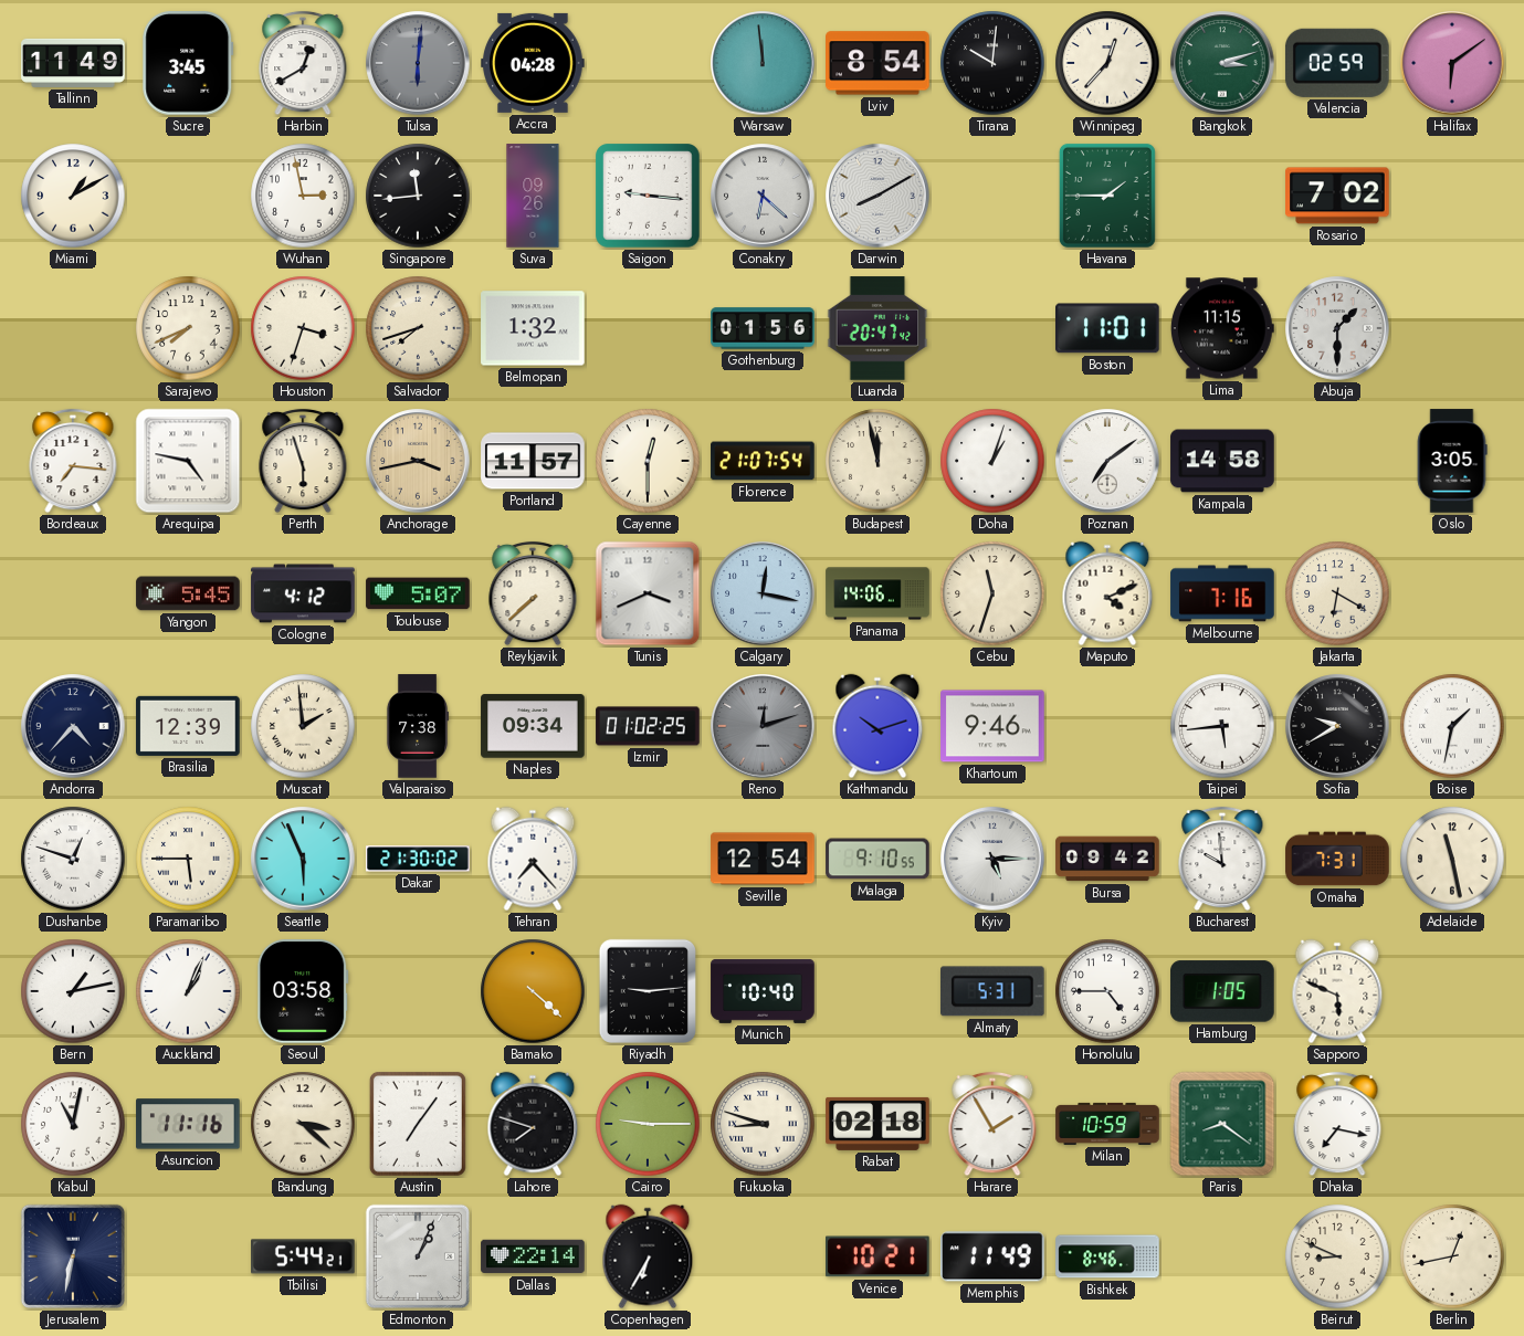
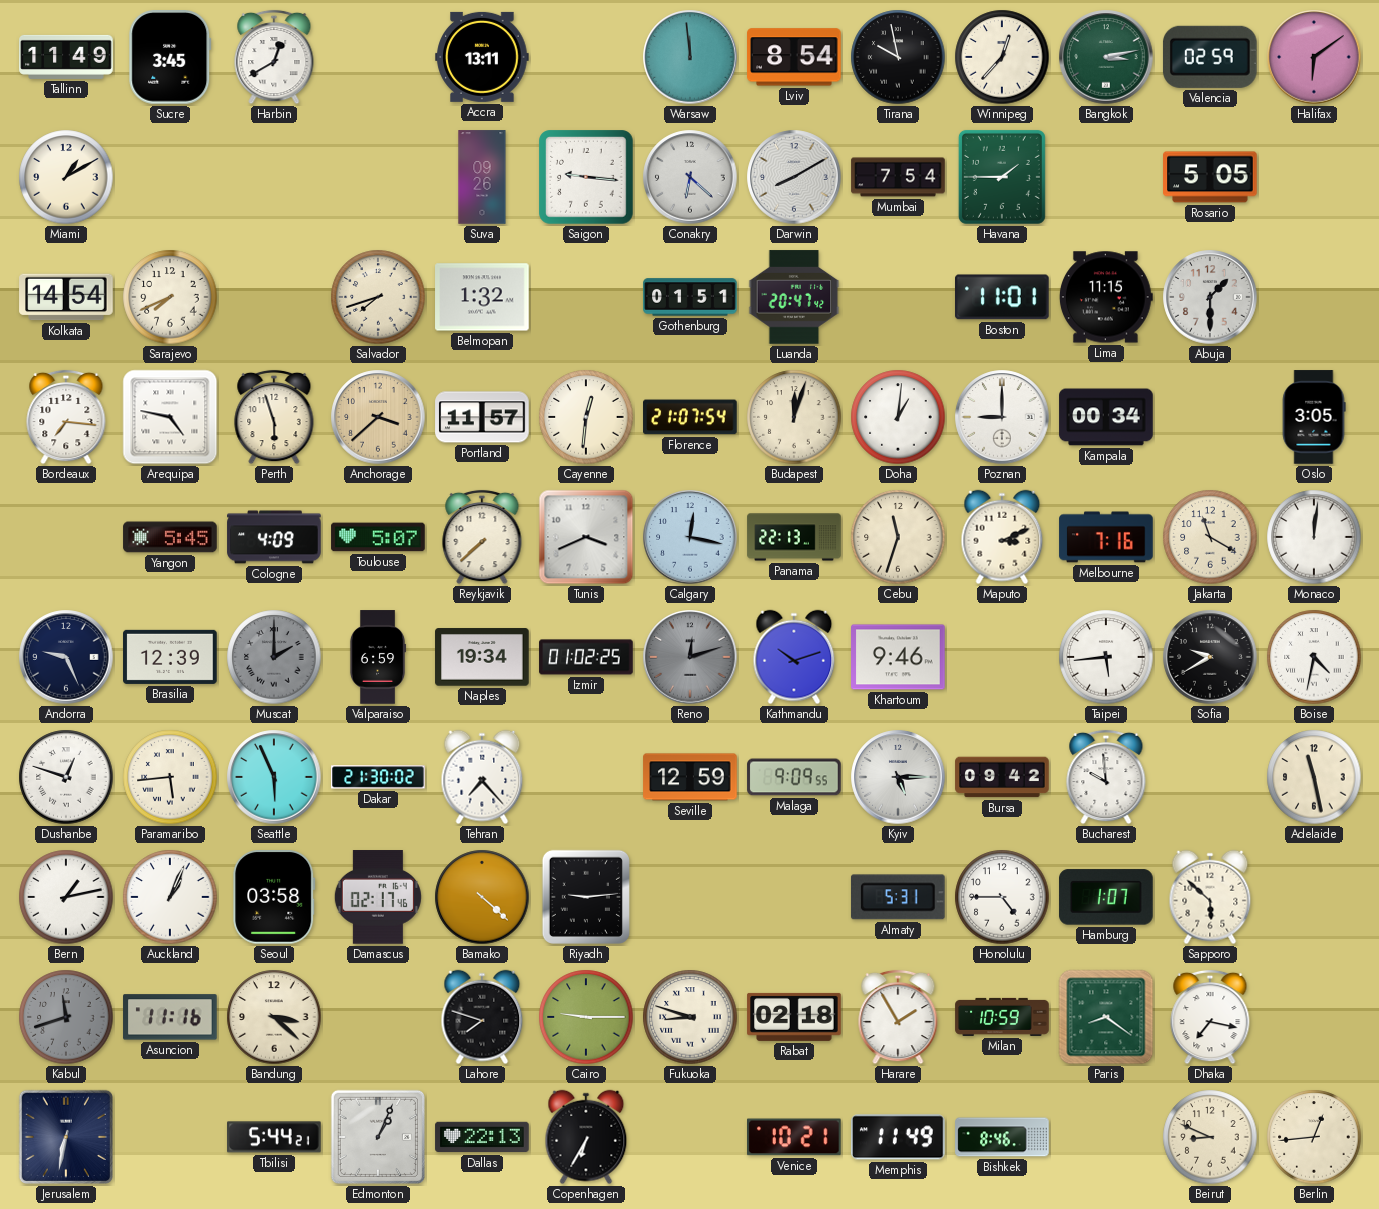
Tulsa: 6:01 -> none (418, 63)
Accra: 04:28 -> 13:11 (482, 57)
Tirana: 10:01 -> 9:58 (898, 57)
Bangkok: 3:12 -> 3:13 (1106, 57)
Wuhan: 2:58 -> none (303, 196)
Singapore: 11:44 -> none (418, 196)
Mumbai: none -> 7:54 (898, 177)
Rosario: 7:02 -> 5:05 (1210, 177)
Kolkata: none -> 14:54 (66, 297)
Houston: 3:33 -> none (303, 328)
Gothenburg: 01:56 -> 01:51 (690, 297)
Anchorage: 3:43 -> 3:38 (378, 417)
Cayenne: 12:30 -> 12:31 (586, 417)
Budapest: 11:58 -> 12:03 (794, 417)
Doha: 1:03 -> 1:01 (898, 417)
Poznan: 7:09 -> 9:00 (1002, 417)
Kampala: 14:58 -> 00:34 (1106, 417)
Cologne: 4:12 -> 4:09 (274, 537)
Panama: 14:06 -> 22:13 (794, 537)
Maputo: 4:11 -> 3:11 (1002, 537)
Jakarta: 6:20 -> 11:20 (1210, 537)
Monaco: none -> 12:01 (1314, 537)
Andorra: 4:37 -> 9:26 (66, 657)
Muscat: 1:59 -> 2:00 (274, 657)
Muscat dial: cream -> grey (274, 657)
Valparaiso: 7:38 -> 6:59 (378, 657)
Naples: 09:34 -> 19:34 (482, 657)
Boise: 1:32 -> 4:32 (1314, 657)
Paramaribo: 5:45 -> 5:44 (170, 777)
Seville: 12:54 -> 12:59 (690, 777)
Malaga: 9:10 -> 9:09 (794, 777)
Omaha: 7:31 -> none (1337, 859)
Damascus: none -> 02:17 (378, 897)
Munich: 10:40 -> none (763, 991)
Hamburg: 1:05 -> 1:07 (1106, 897)
Sapporo: 5:49 -> 5:52 (1210, 897)
Kabul: 11:02 -> 11:42 (66, 1017)
Kabul dial: white -> grey (66, 1017)
Austin: 7:06 -> none (418, 1124)
Dallas: 22:14 -> 22:13 (482, 1137)
Berlin: 12:43 -> 12:44 (1314, 1137)
